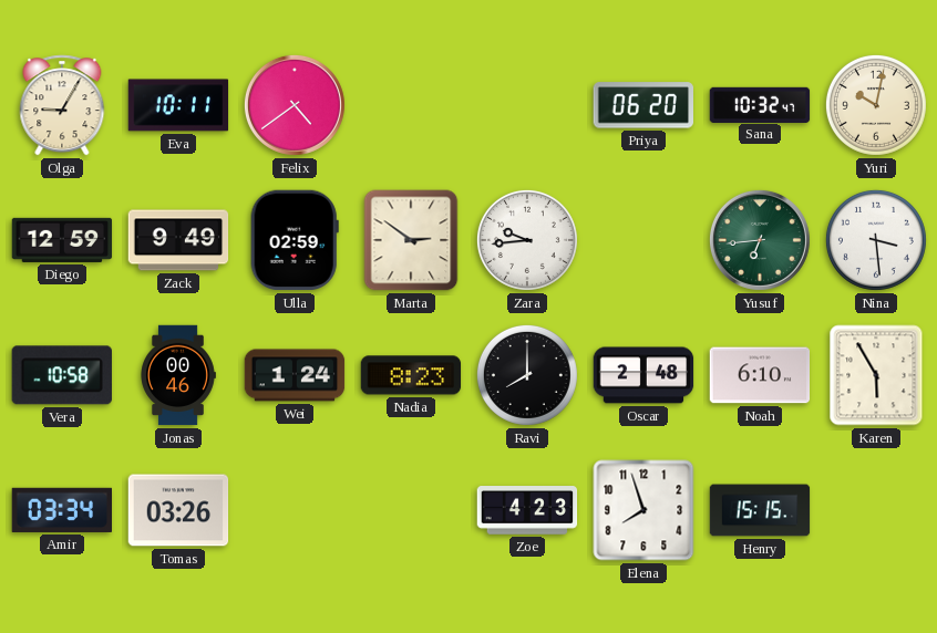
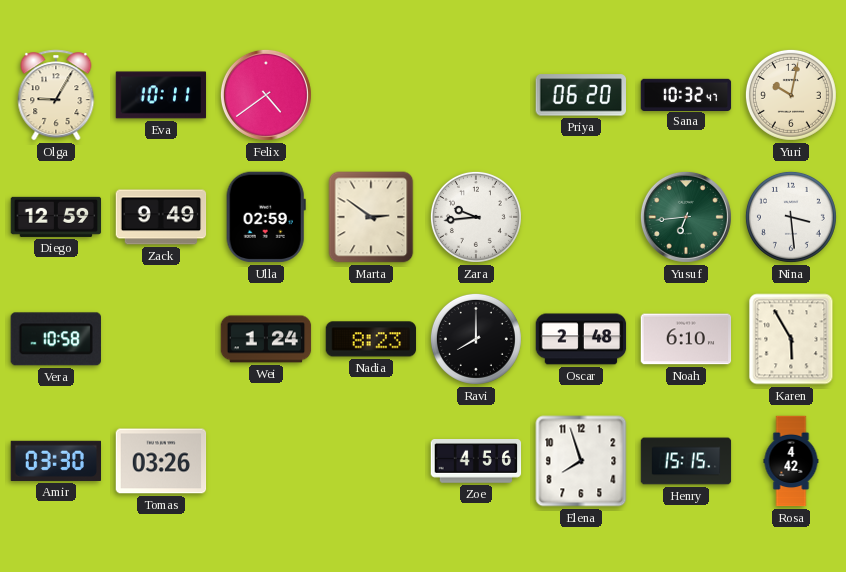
Jonas: 00:46 -> none (178, 375)
Amir: 03:34 -> 03:30 (55, 461)
Zoe: 4:23 -> 4:56 (476, 462)
Rosa: none -> 4:42 (791, 461)
